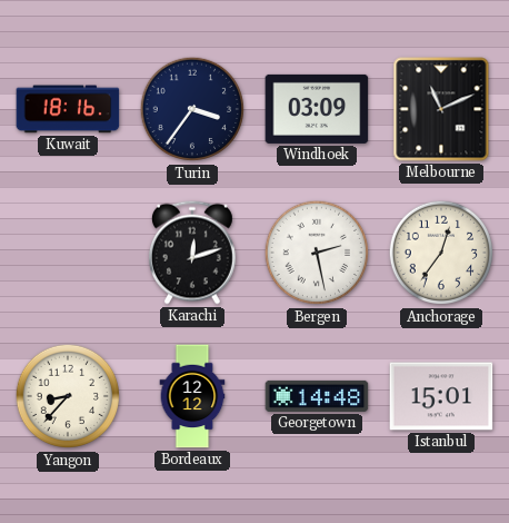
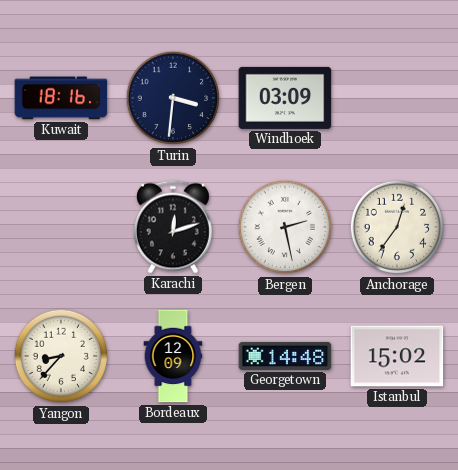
Turin: 3:36 -> 3:31 (173, 98)
Melbourne: 11:11 -> none (441, 109)
Bordeaux: 12:12 -> 12:09 (173, 356)
Istanbul: 15:01 -> 15:02 (397, 356)
